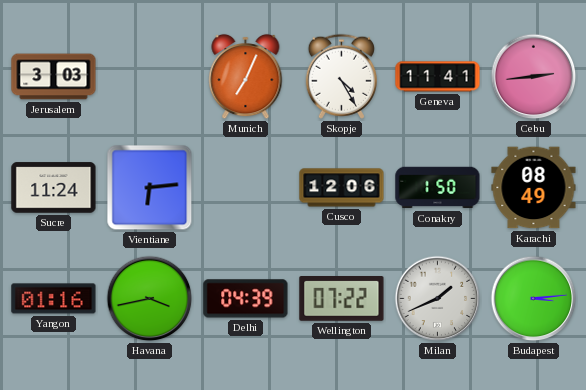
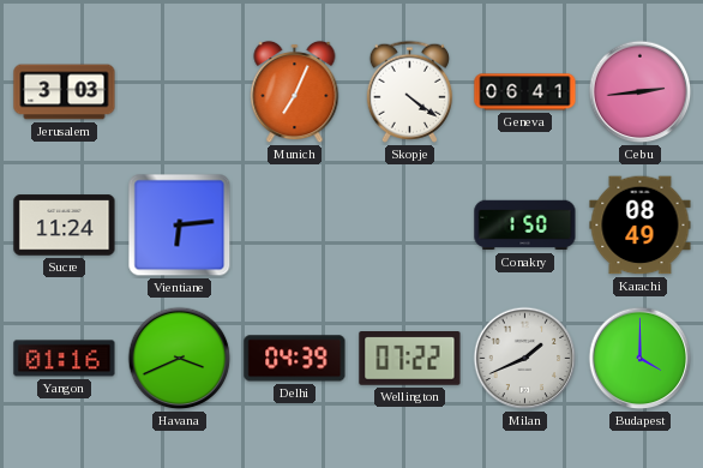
Skopje: 4:25 -> 4:21 (409, 91)
Geneva: 11:41 -> 06:41 (525, 92)
Cusco: 12:06 -> none (342, 188)
Havana: 3:43 -> 3:41 (180, 359)
Budapest: 3:14 -> 4:00 (641, 359)
